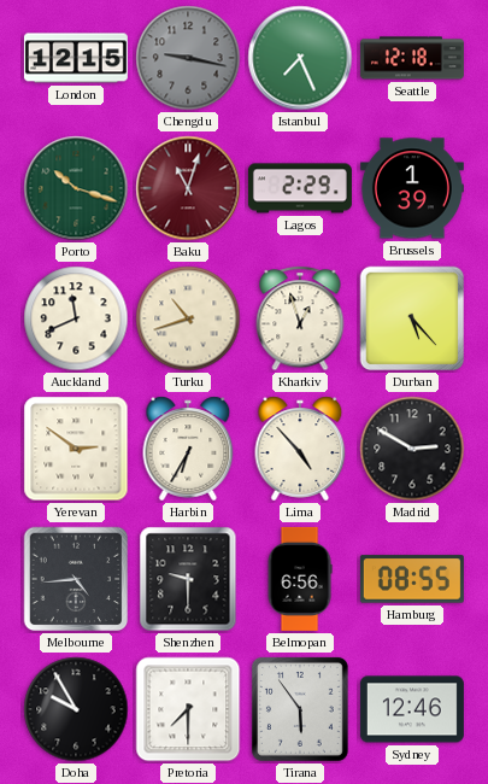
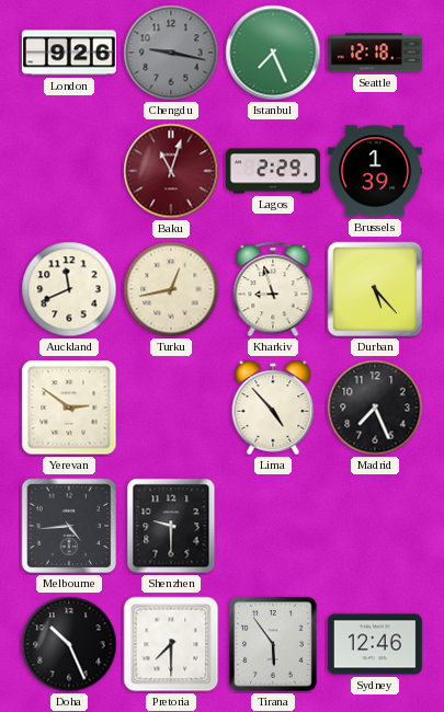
London: 12:15 -> 9:26 (69, 53)
Porto: 10:18 -> none (76, 188)
Turku: 10:42 -> 12:43 (171, 289)
Kharkiv: 12:57 -> 8:57 (273, 289)
Harbin: 6:35 -> none (188, 449)
Madrid: 2:50 -> 7:26 (375, 407)
Belmopan: 6:56 -> none (300, 579)
Hamburg: 08:55 -> none (412, 579)
Doha: 9:55 -> 10:26 (69, 644)
